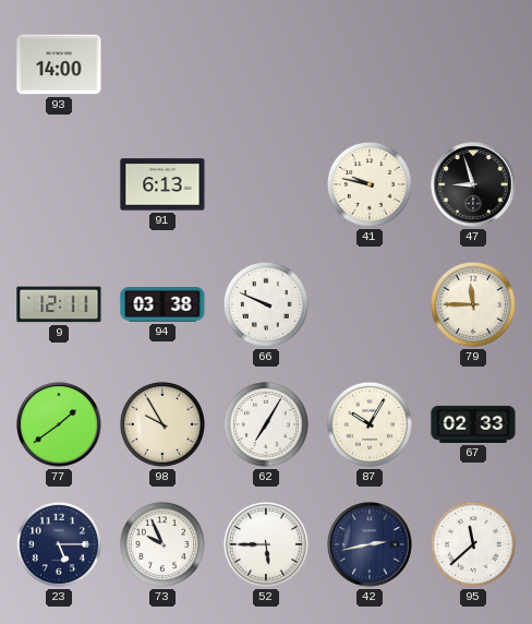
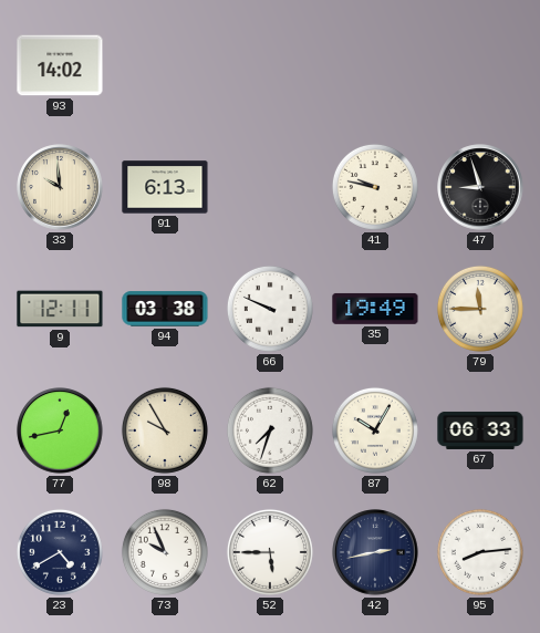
93: 14:00 -> 14:02 (60, 65)
33: none -> 9:59 (60, 187)
35: none -> 19:49 (375, 309)
77: 1:39 -> 12:43 (60, 430)
62: 7:05 -> 7:33 (270, 430)
67: 02:33 -> 06:33 (480, 430)
23: 5:15 -> 4:40 (60, 552)
95: 11:38 -> 8:14 (480, 552)
